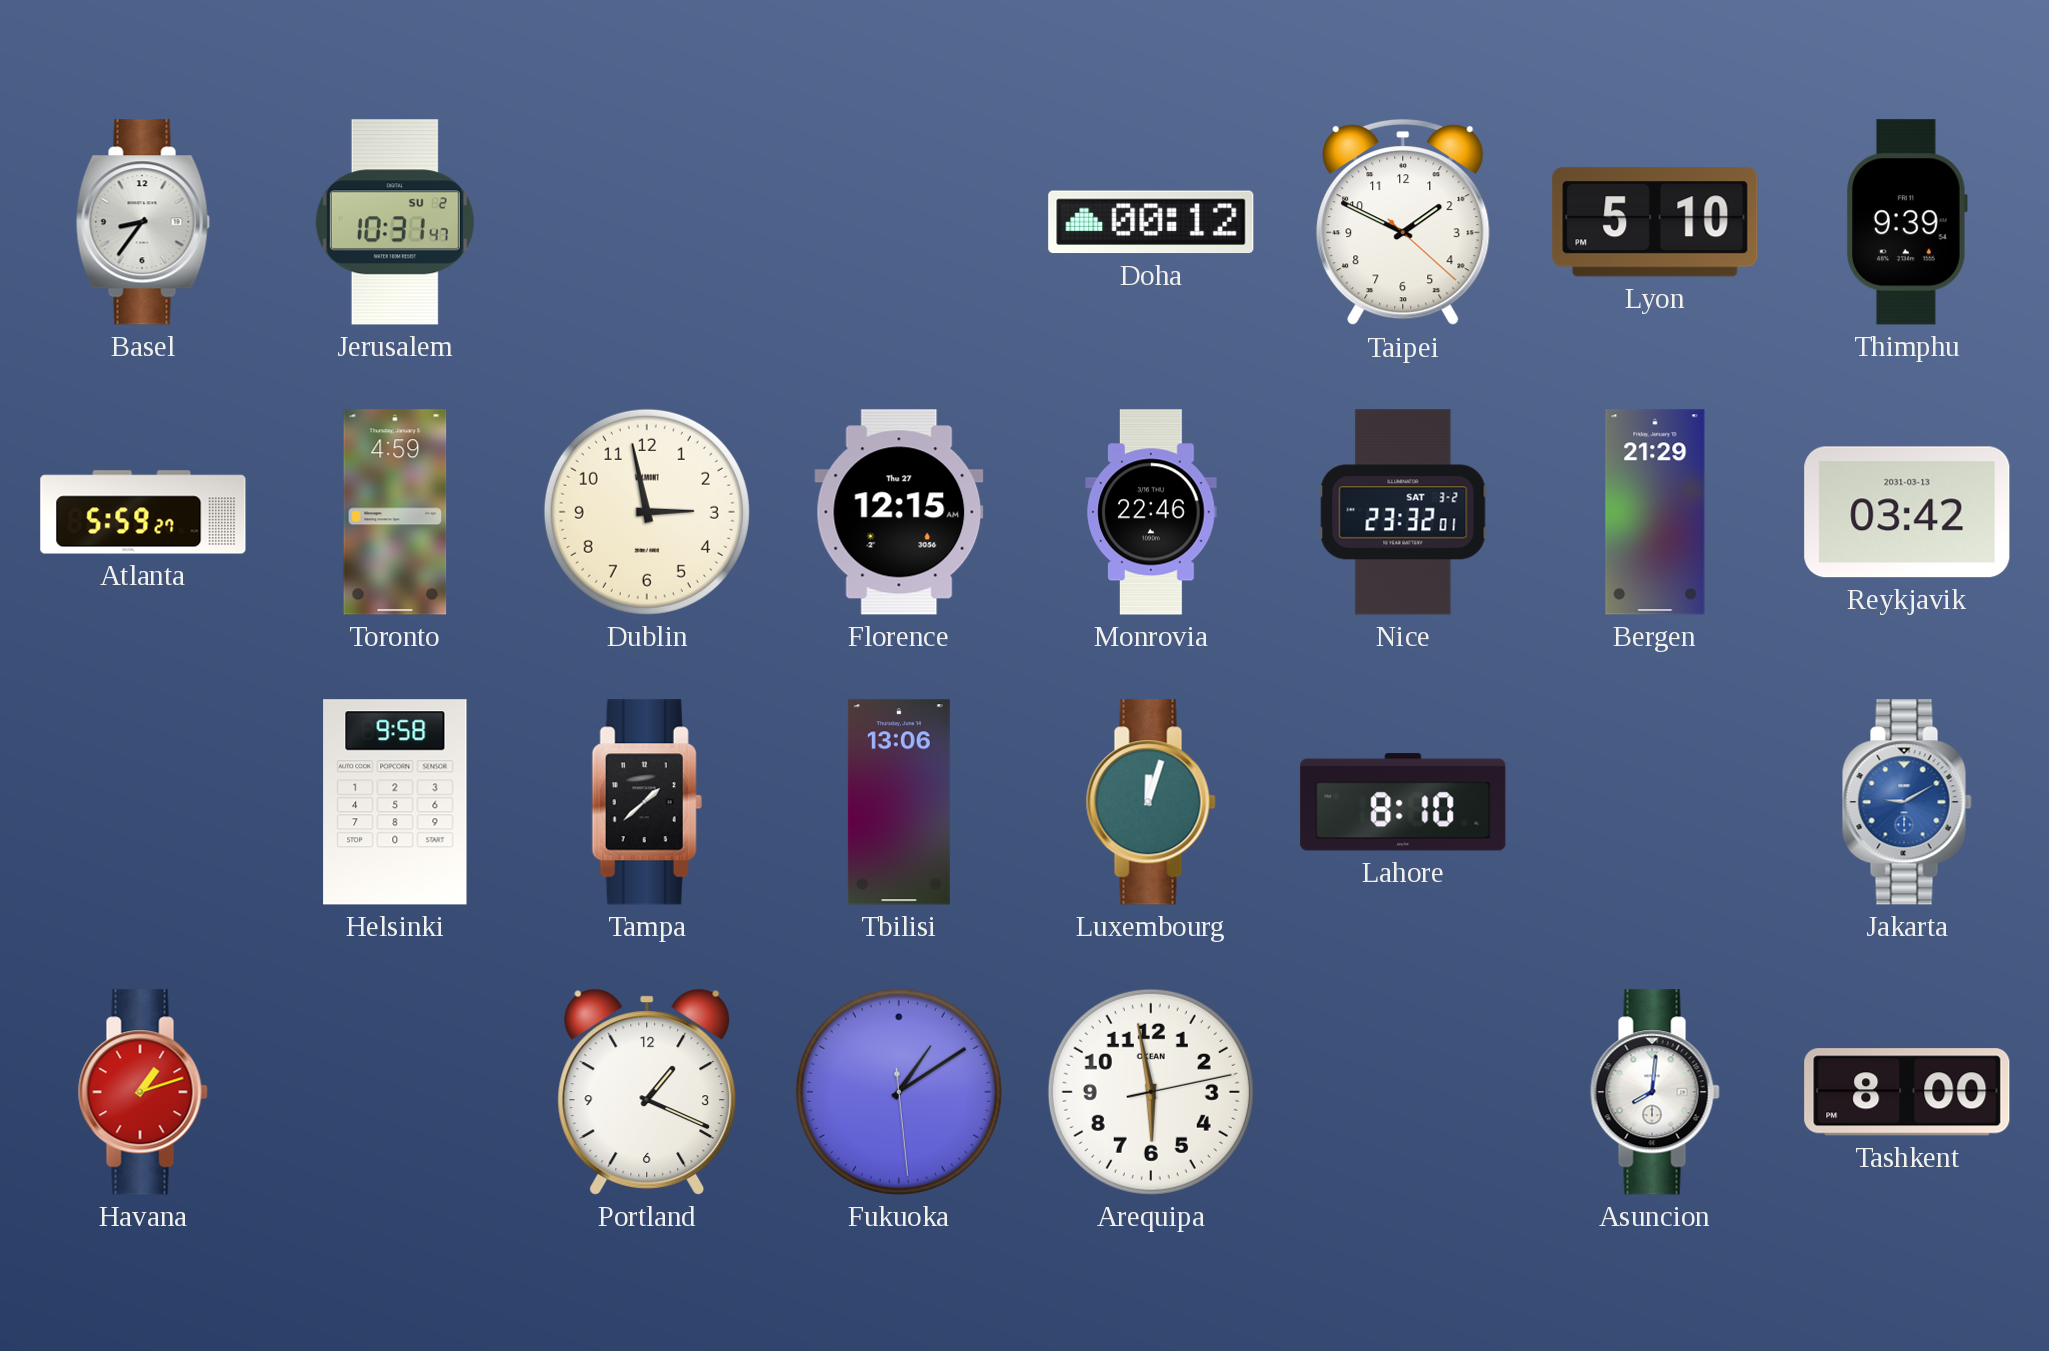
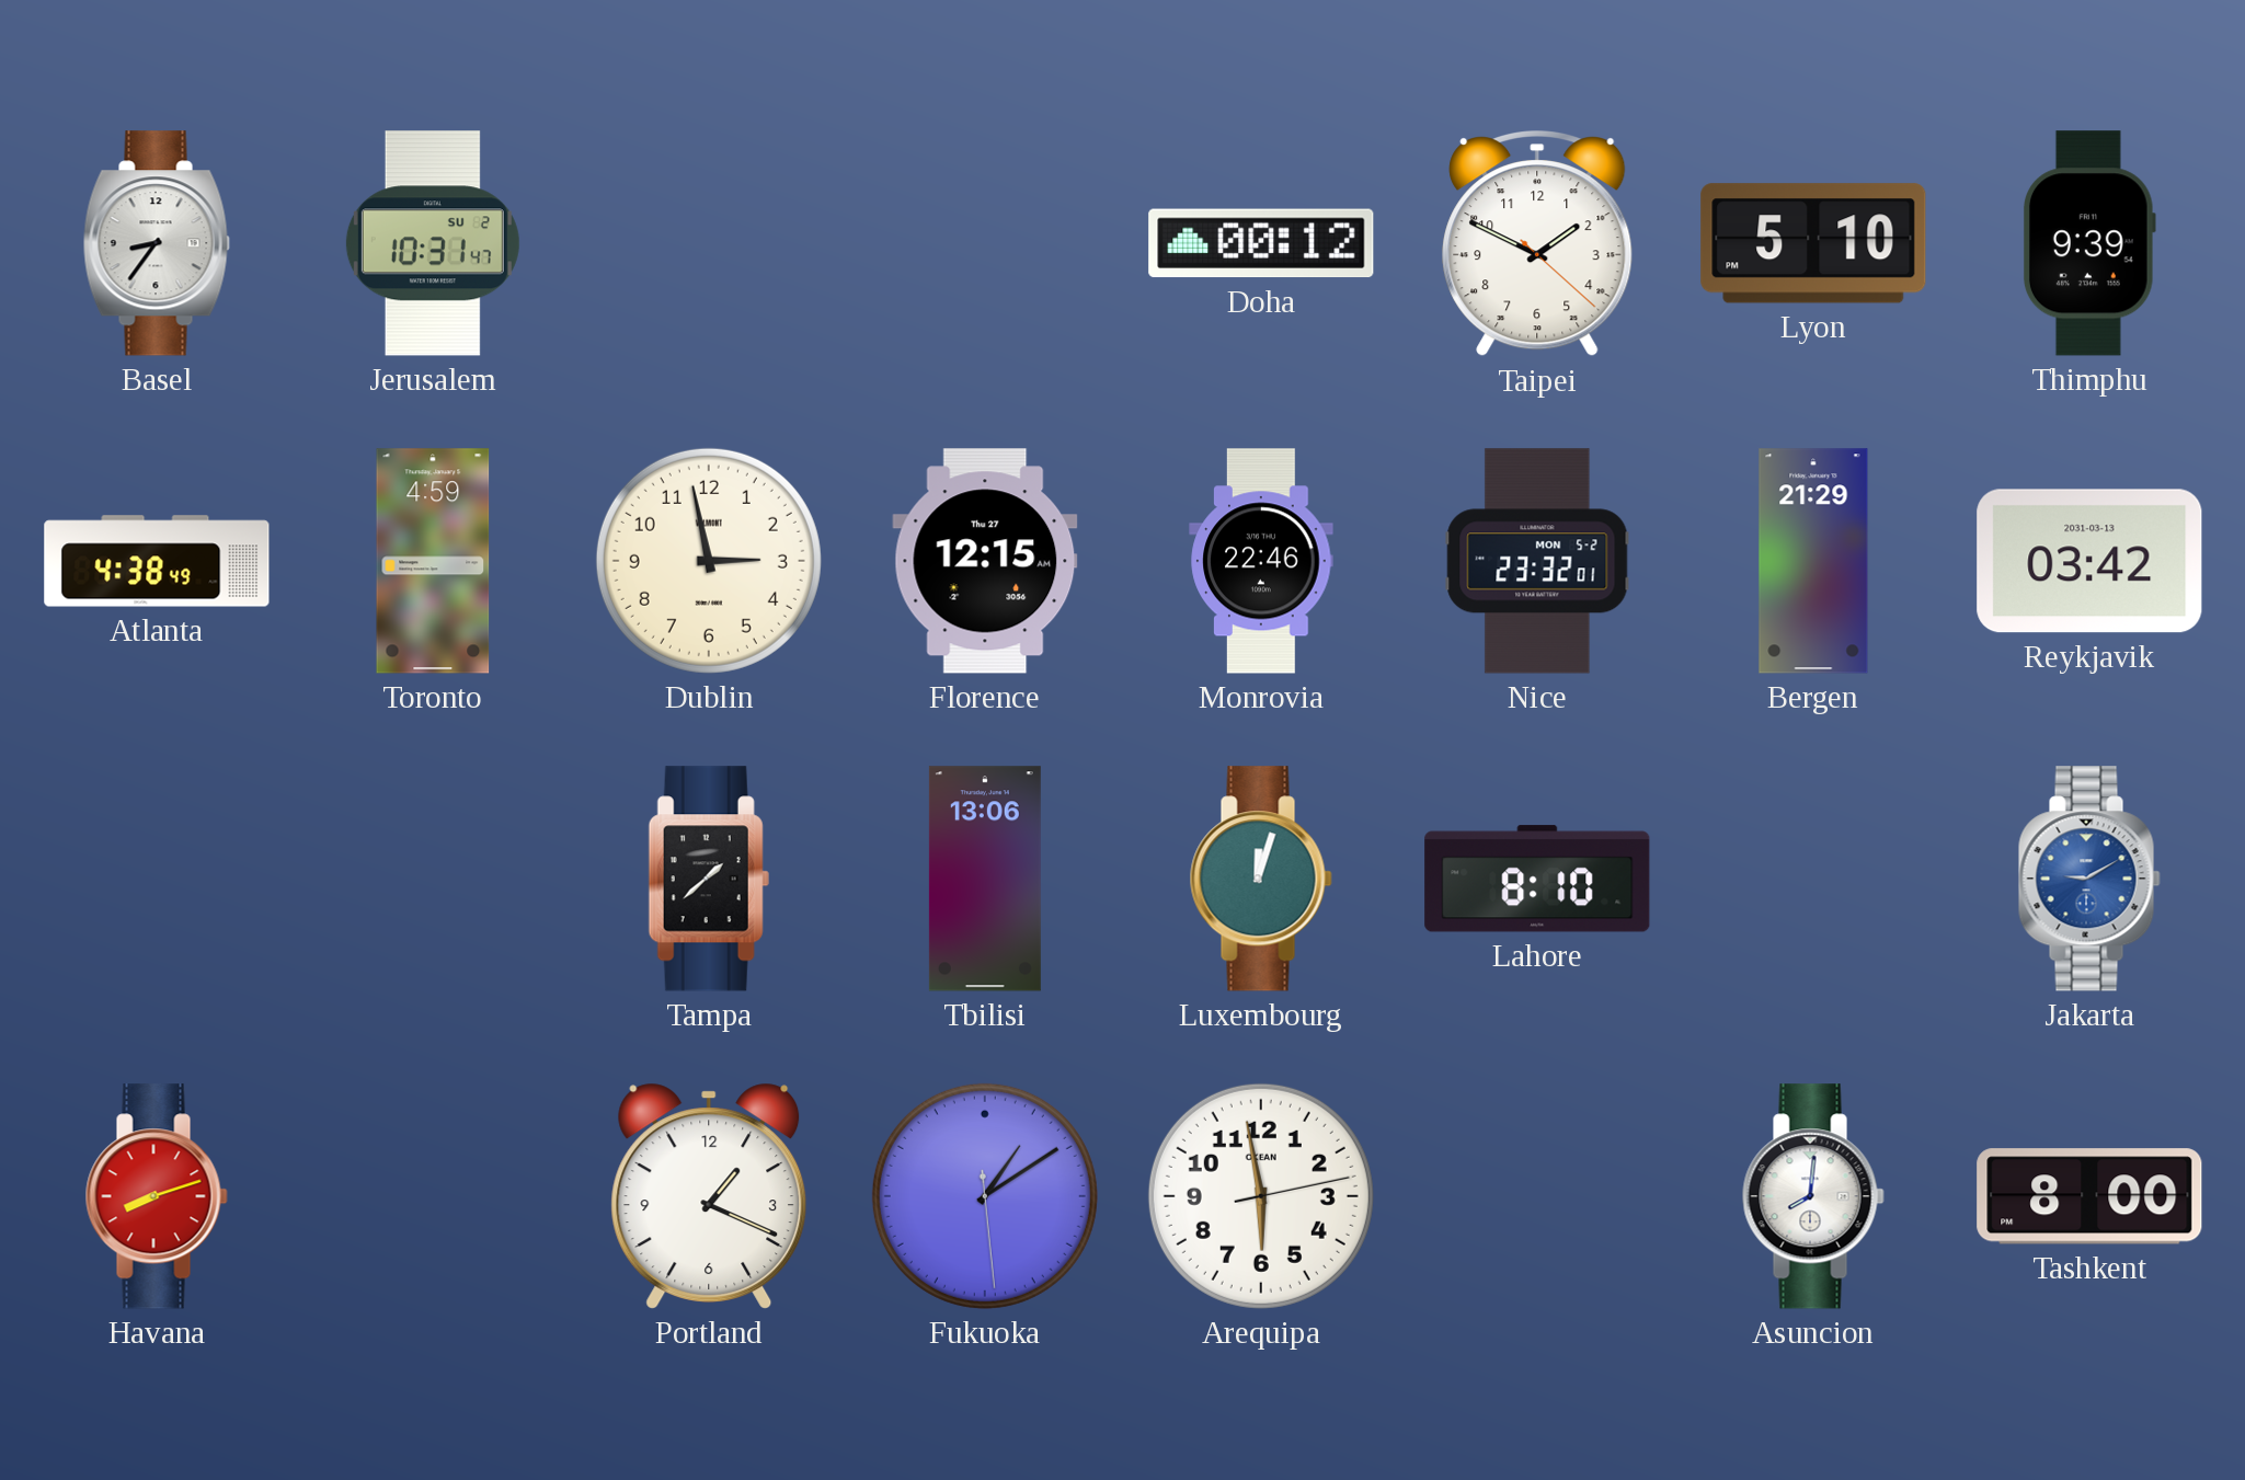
Atlanta: 5:59 -> 4:38 (157, 561)
Nice date: SAT 3-2 -> MON 5-2 (1537, 561)
Helsinki: 9:58 -> none (395, 802)
Havana: 1:12 -> 8:12 (157, 1196)
